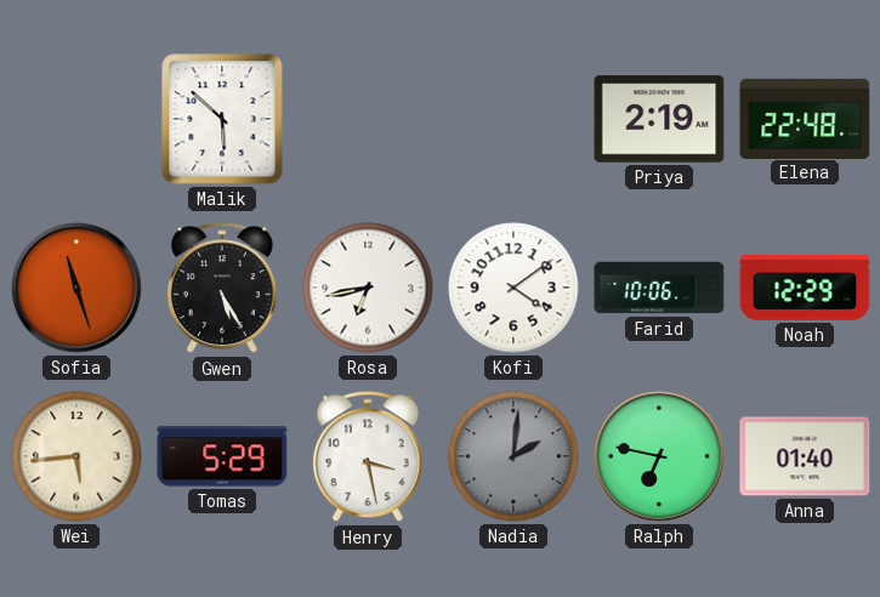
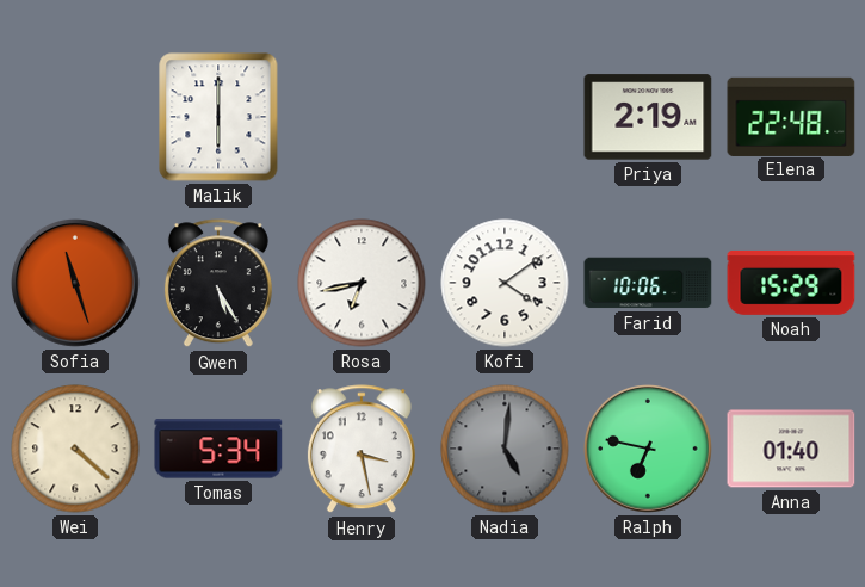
Malik: 5:52 -> 6:00 (218, 117)
Noah: 12:29 -> 15:29 (791, 283)
Wei: 5:44 -> 4:22 (75, 449)
Tomas: 5:29 -> 5:34 (218, 449)
Nadia: 2:01 -> 5:01 (505, 449)
